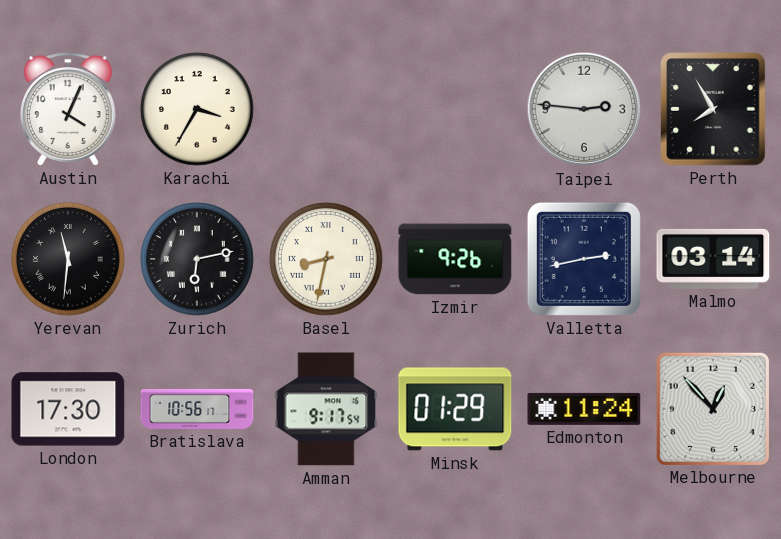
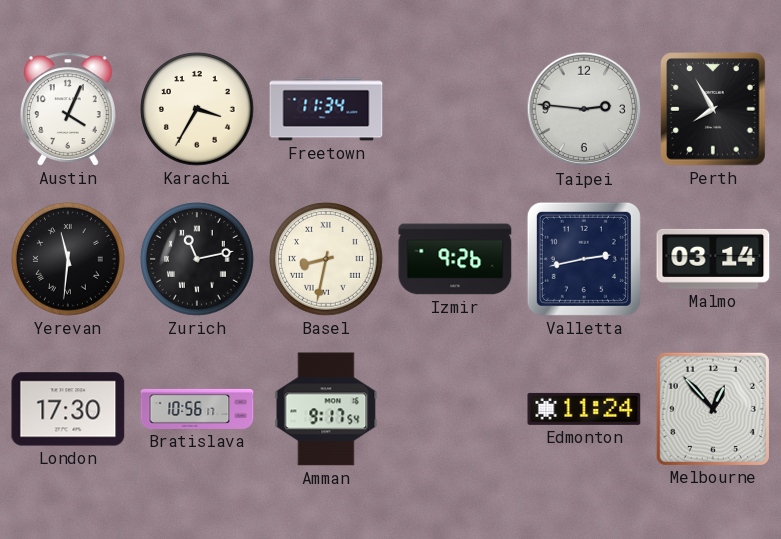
Freetown: none -> 11:34 (326, 109)
Zurich: 6:13 -> 11:13 (198, 260)
Minsk: 01:29 -> none (455, 409)
